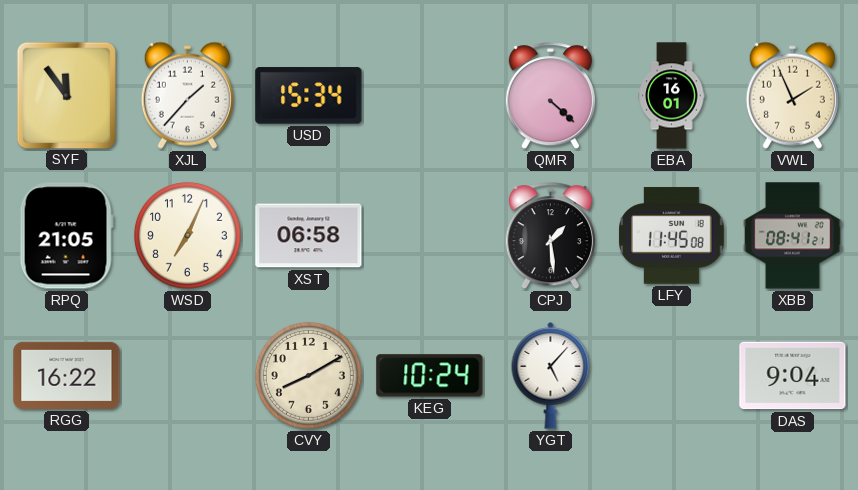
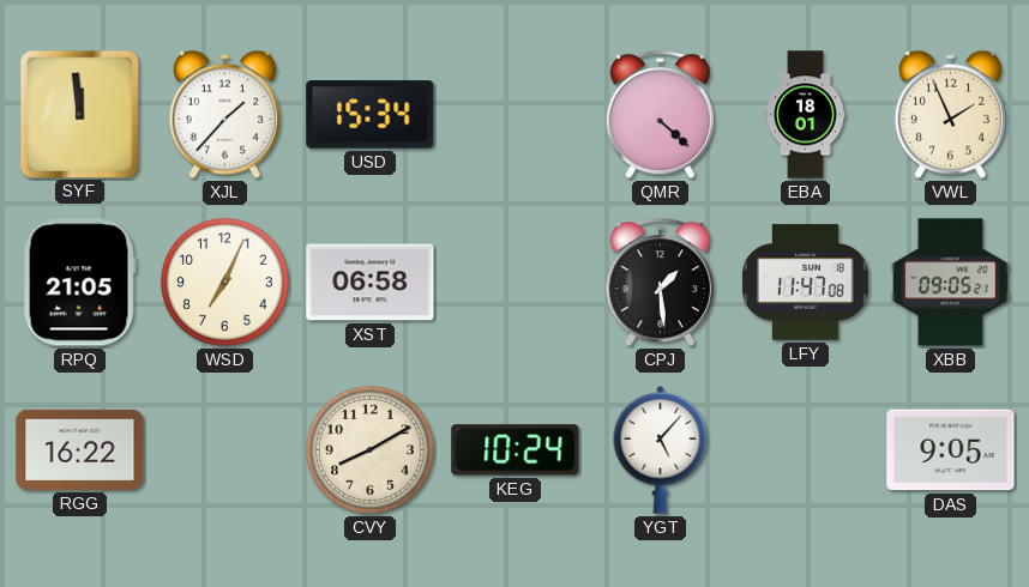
SYF: 11:54 -> 11:59 (79, 114)
EBA: 16:01 -> 18:01 (806, 115)
LFY: 11:45 -> 11:47 (806, 283)
XBB: 08:41 -> 09:05 (950, 283)
DAS: 9:04 -> 9:05 (951, 450)
